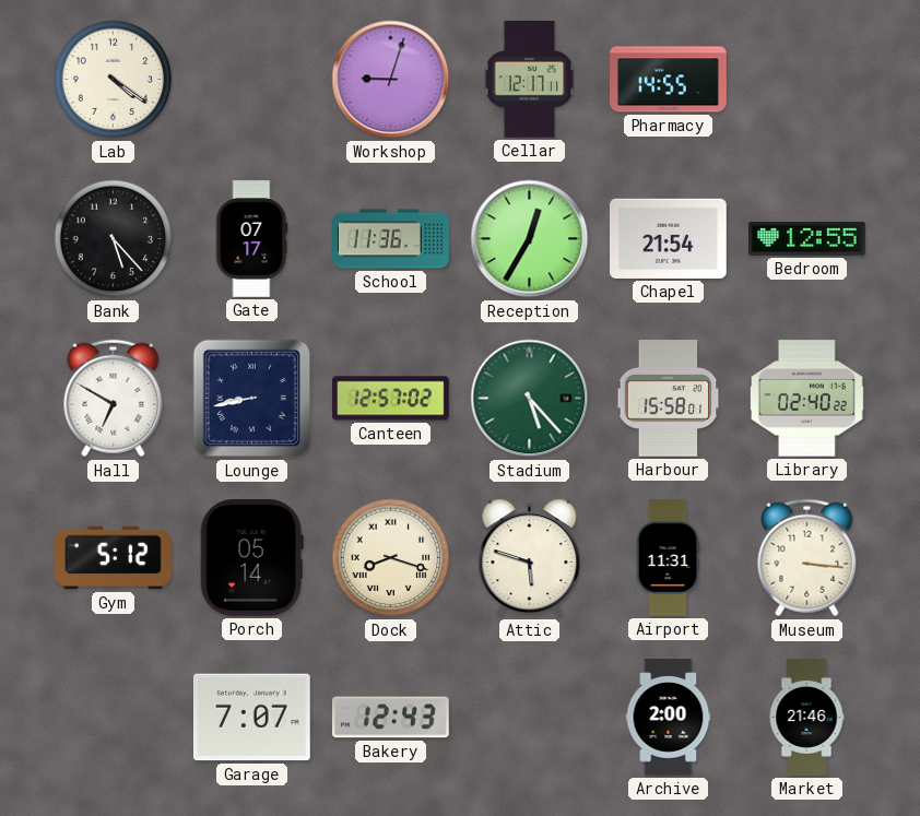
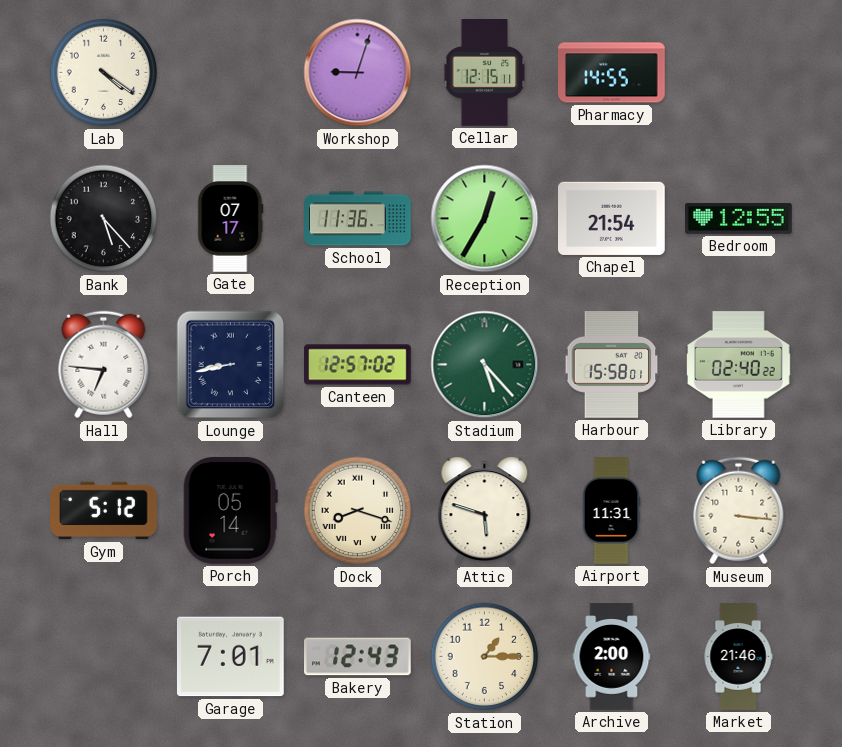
Cellar: 12:17 -> 12:15 (485, 73)
Hall: 6:50 -> 6:46 (104, 365)
Garage: 7:07 -> 7:01 (230, 657)
Station: none -> 1:15 (485, 657)
